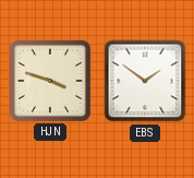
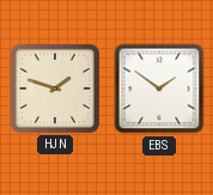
HJN: 3:48 -> 1:48 (55, 89)
